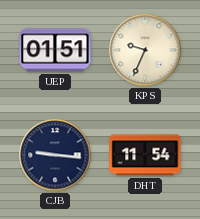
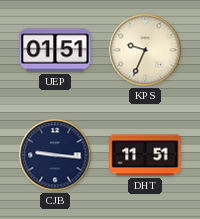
DHT: 11:54 -> 11:51 (145, 155)
